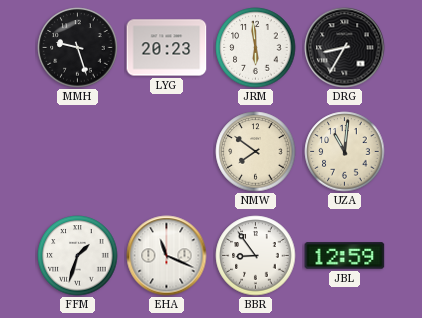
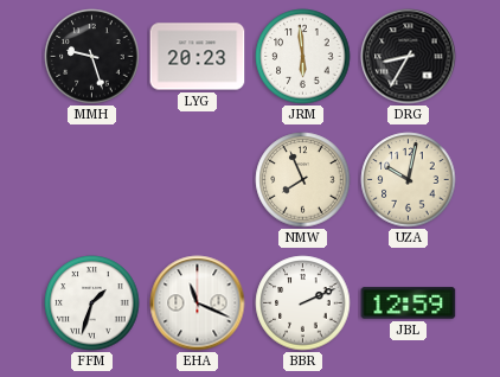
NMW: 7:51 -> 7:56 (303, 180)
UZA: 11:01 -> 10:02 (409, 180)
BBR: 8:54 -> 2:11 (303, 303)
